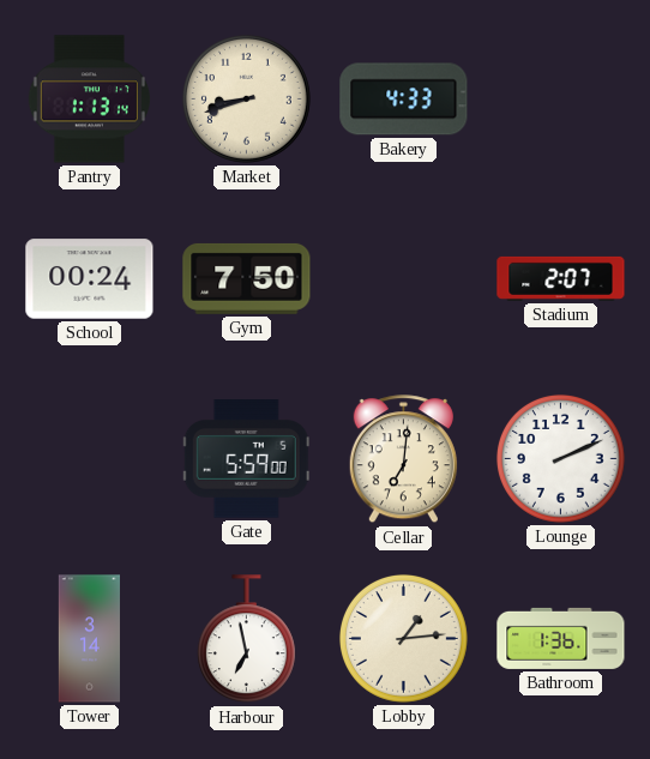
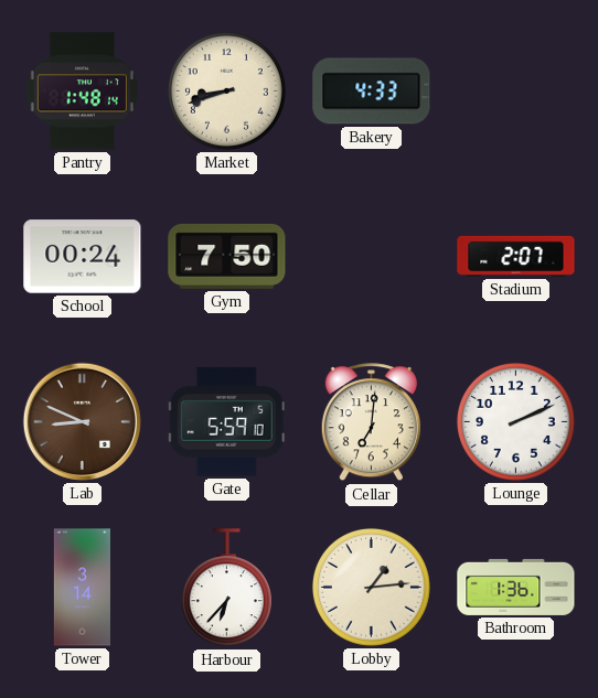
Pantry: 1:13 -> 1:48 (82, 92)
Lab: none -> 8:49 (82, 421)
Gate: 5:59:00 -> 5:59:10 (226, 422)
Harbour: 6:58 -> 6:37 (226, 588)
